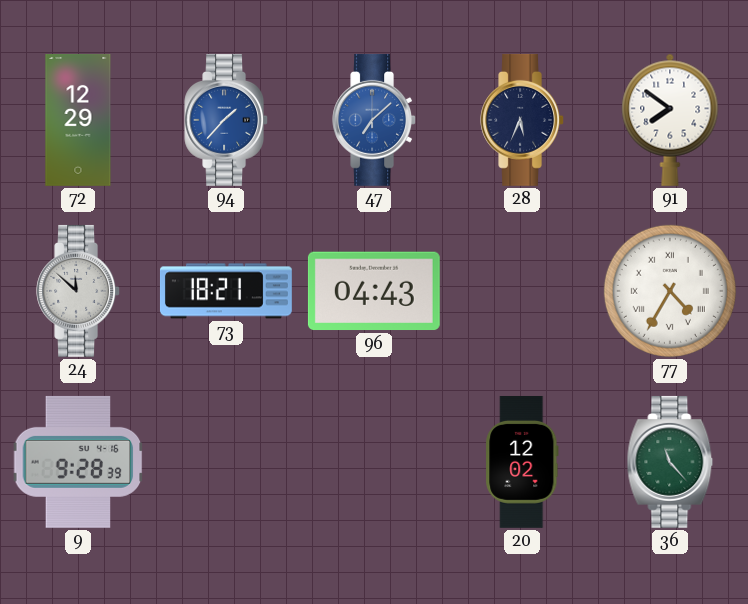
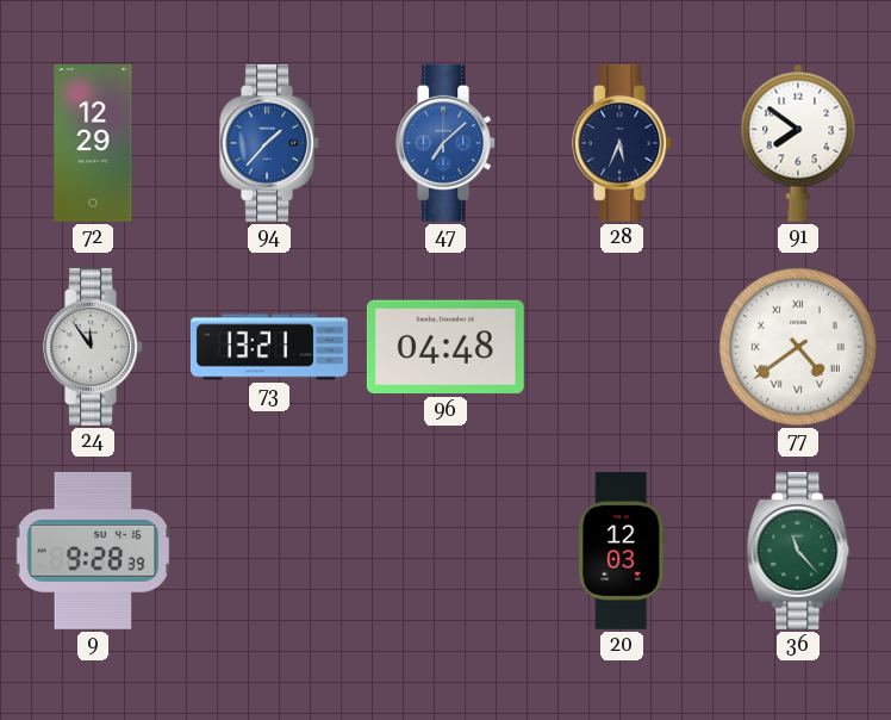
24: 11:52 -> 11:54 (93, 347)
73: 18:21 -> 13:21 (269, 347)
96: 04:43 -> 04:48 (445, 347)
77: 4:35 -> 4:39 (798, 347)
20: 12:02 -> 12:03 (622, 551)
